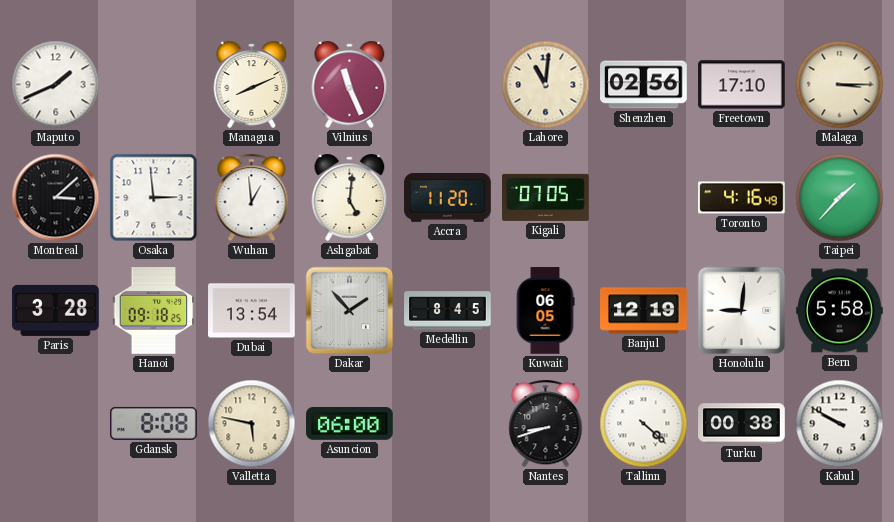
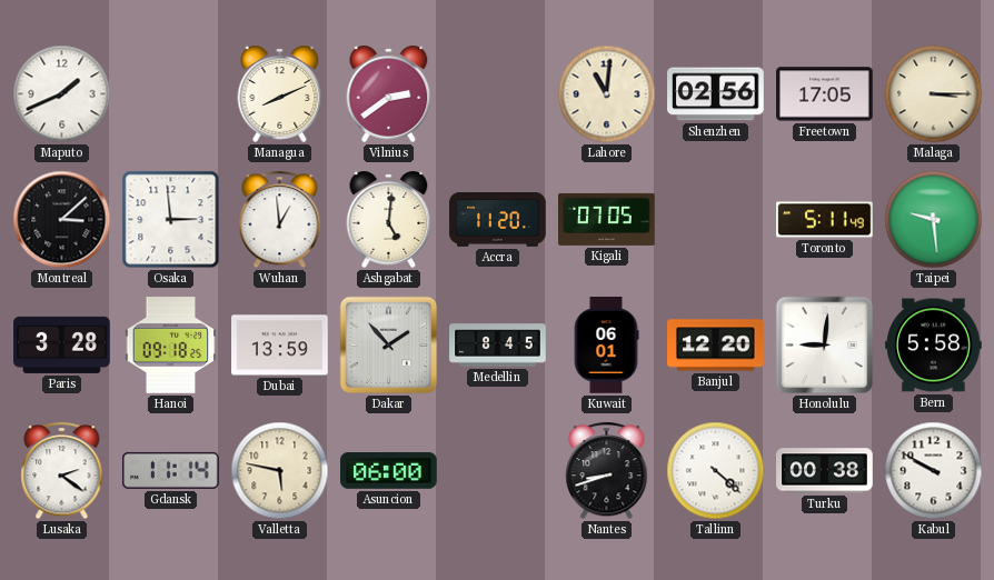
Vilnius: 11:26 -> 2:39 (389, 93)
Freetown: 17:10 -> 17:05 (825, 94)
Toronto: 4:16 -> 5:11 (825, 220)
Taipei: 1:37 -> 9:29 (934, 220)
Dubai: 13:54 -> 13:59 (280, 346)
Kuwait: 06:05 -> 06:01 (606, 346)
Banjul: 12:19 -> 12:20 (716, 346)
Lusaka: none -> 2:21 (62, 471)
Gdansk: 8:08 -> 11:14 (171, 470)
